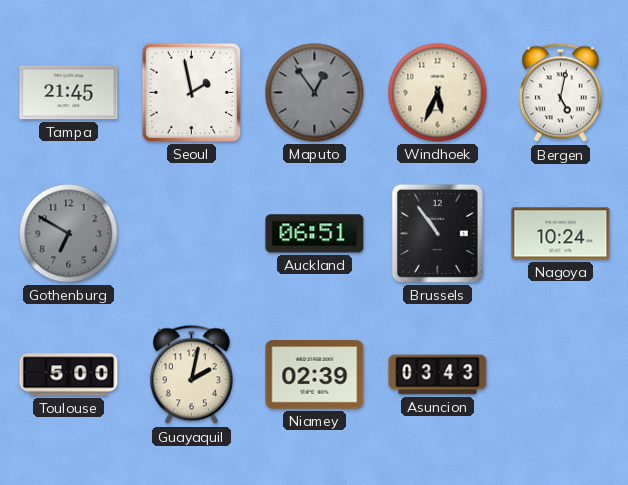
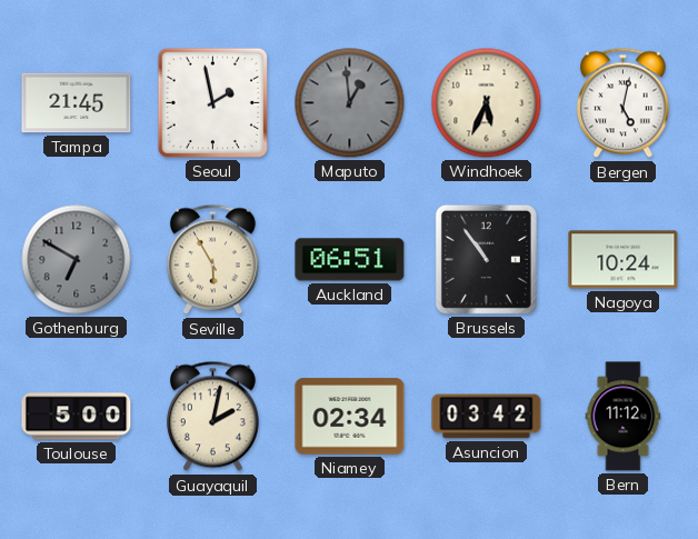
Maputo: 12:54 -> 12:59 (350, 103)
Seville: none -> 5:55 (212, 260)
Niamey: 02:39 -> 02:34 (350, 417)
Asuncion: 03:43 -> 03:42 (487, 417)
Bern: none -> 11:12 (624, 417)
